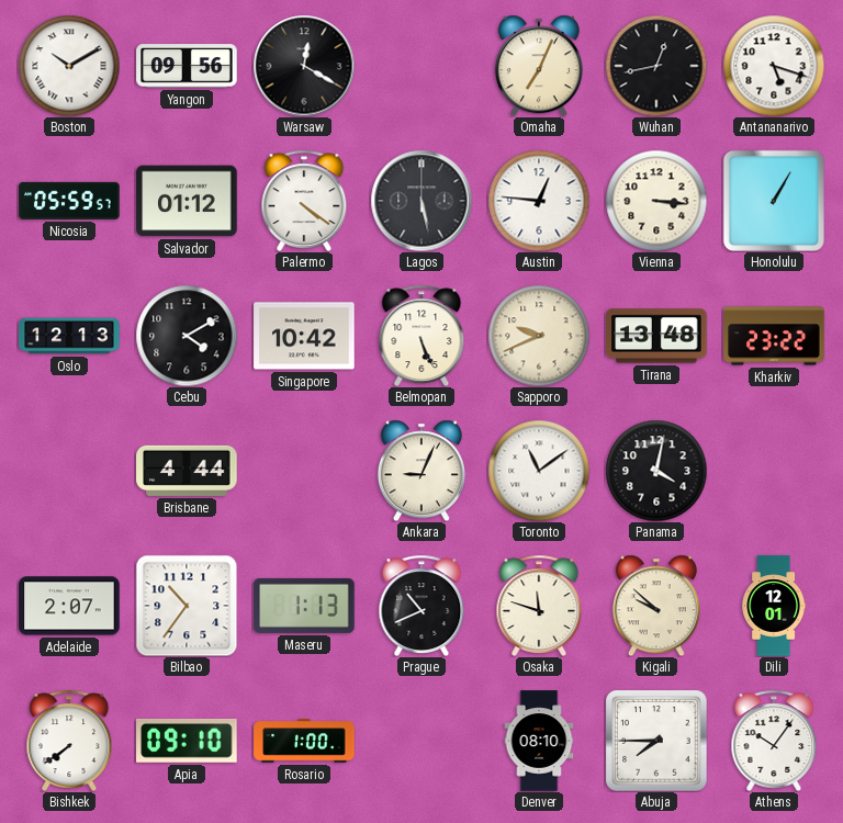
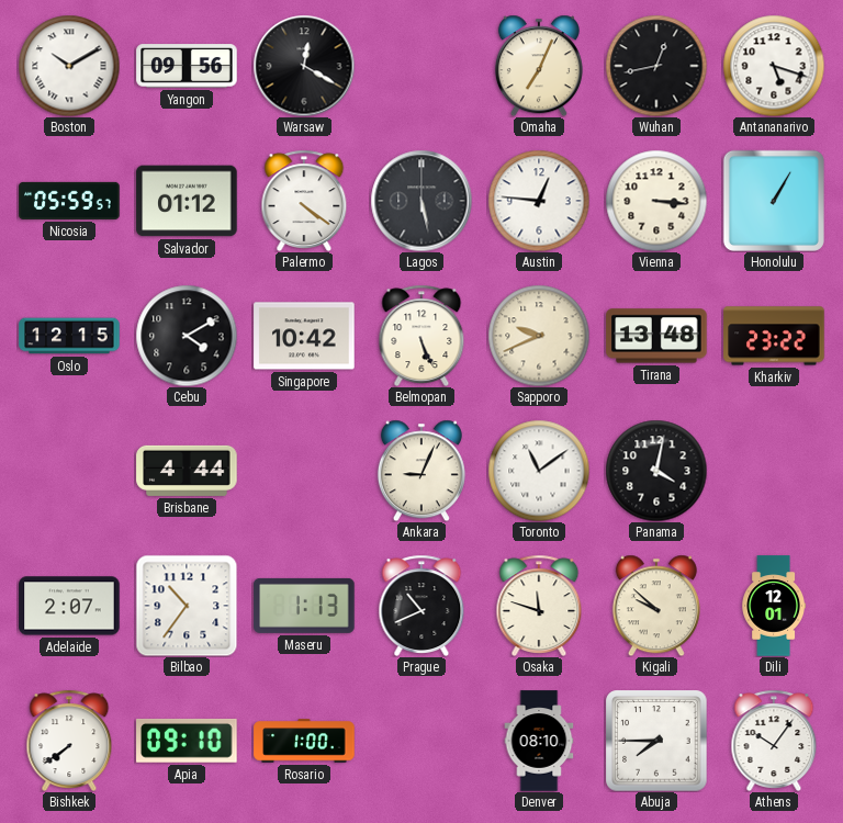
Oslo: 12:13 -> 12:15 (69, 336)
